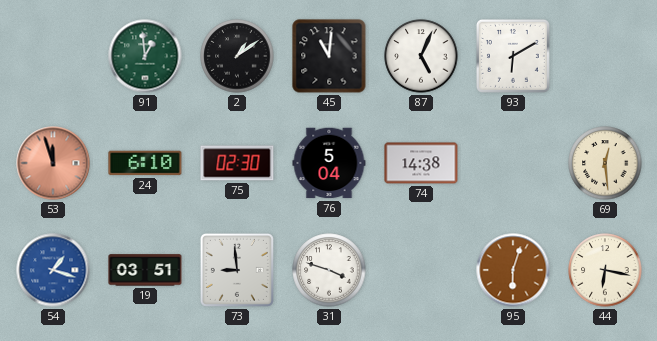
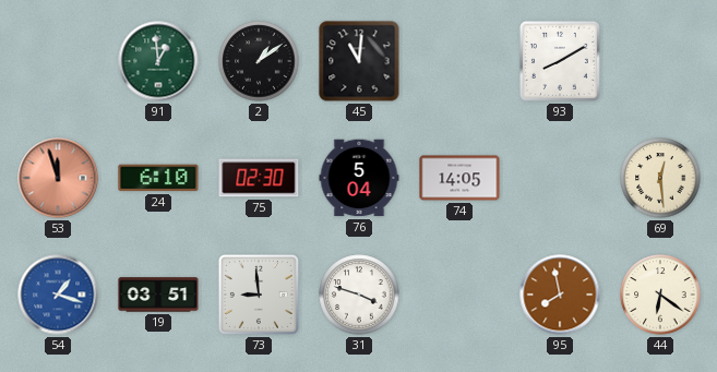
87: 5:04 -> none (421, 56)
93: 6:10 -> 8:10 (560, 61)
74: 14:38 -> 14:05 (459, 178)
95: 6:03 -> 7:58 (560, 295)
44: 6:17 -> 6:21 (660, 295)
